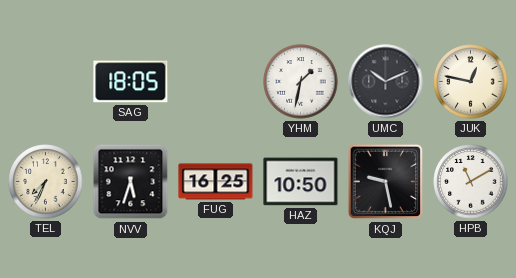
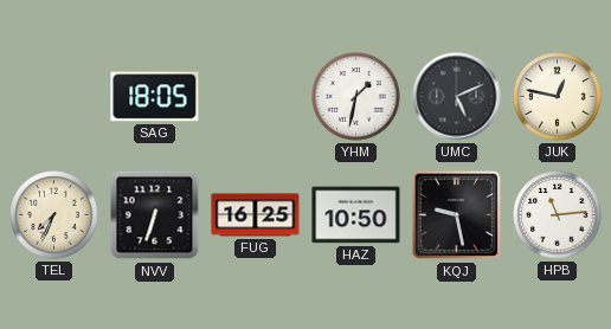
UMC: 10:11 -> 5:11 (457, 97)
NVV: 5:33 -> 6:33 (155, 215)
HPB: 11:10 -> 11:14 (558, 215)
